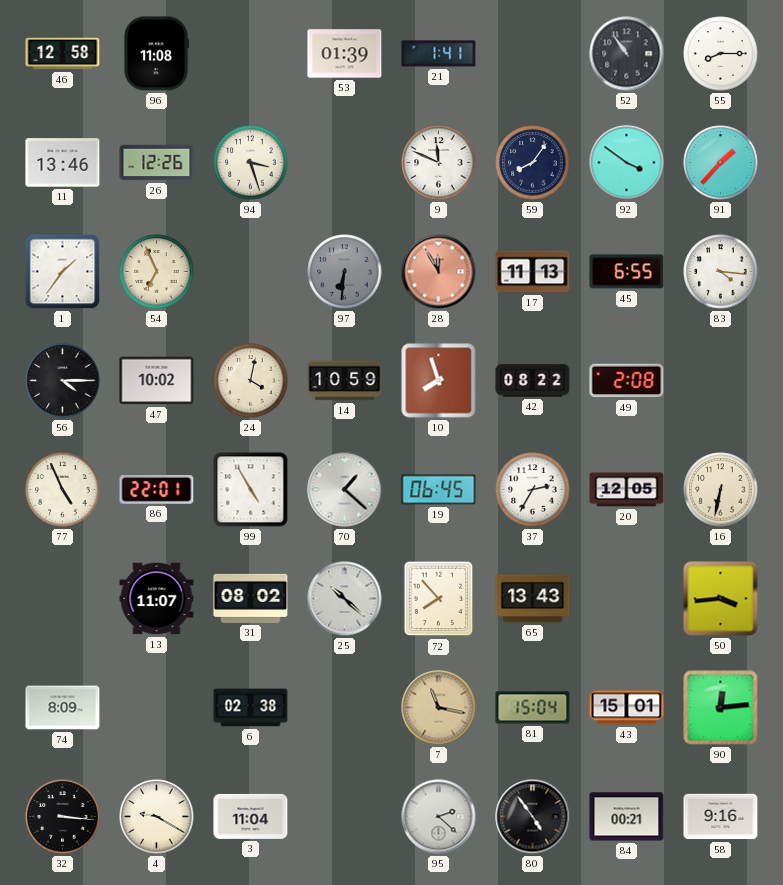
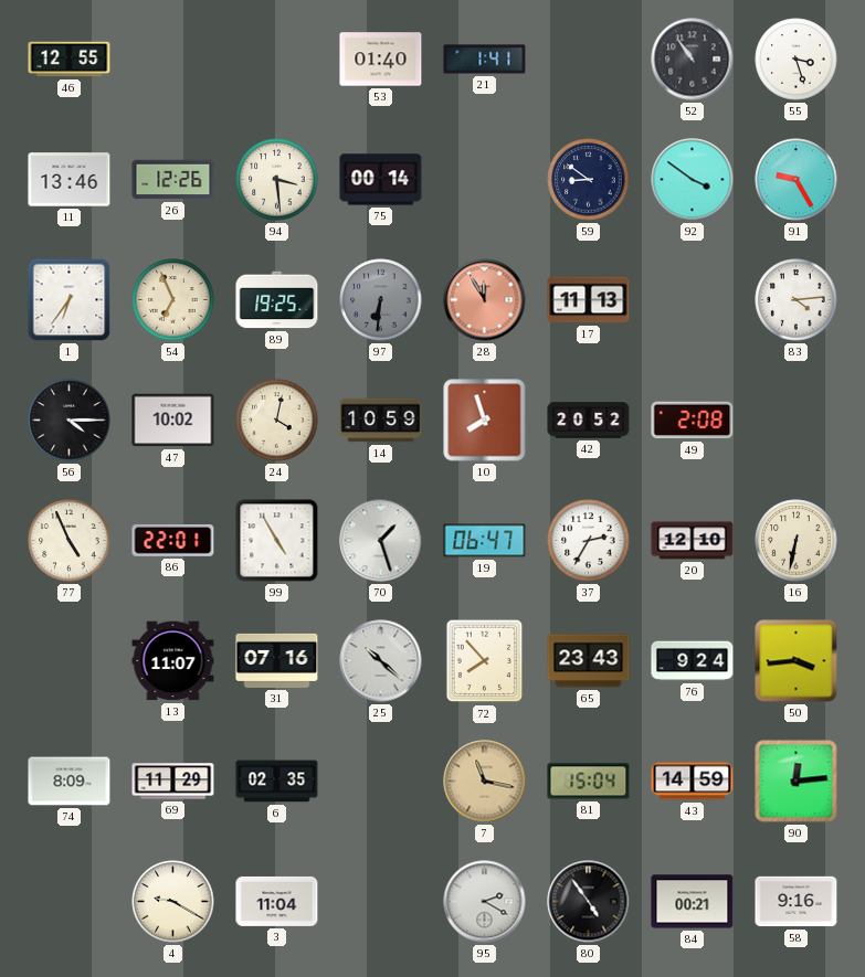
46: 12:58 -> 12:55 (70, 60)
96: 11:08 -> none (156, 54)
53: 01:39 -> 01:40 (381, 60)
55: 8:15 -> 3:27 (797, 60)
94: 3:27 -> 3:29 (277, 180)
75: none -> 00:14 (381, 180)
9: 11:49 -> none (439, 163)
59: 8:06 -> 8:51 (589, 180)
91: 1:37 -> 9:25 (797, 180)
1: 1:36 -> 6:36 (70, 300)
89: none -> 19:25 (277, 300)
45: 6:55 -> none (627, 272)
83: 4:16 -> 4:14 (797, 300)
42: 08:22 -> 20:52 (589, 421)
70: 1:22 -> 1:27 (381, 541)
19: 06:45 -> 06:47 (485, 541)
20: 12:05 -> 12:10 (693, 541)
31: 08:02 -> 07:16 (277, 660)
65: 13:43 -> 23:43 (589, 661)
76: none -> 9:24 (693, 661)
69: none -> 11:29 (173, 782)
6: 02:38 -> 02:35 (277, 782)
43: 15:01 -> 14:59 (693, 782)
32: 3:16 -> none (63, 817)
95: 2:22 -> 2:20 (485, 902)
